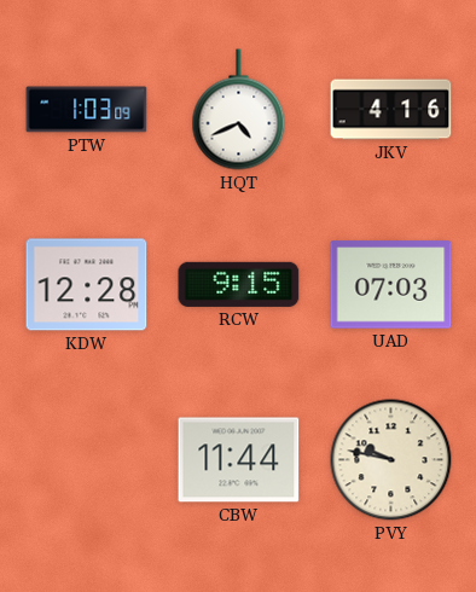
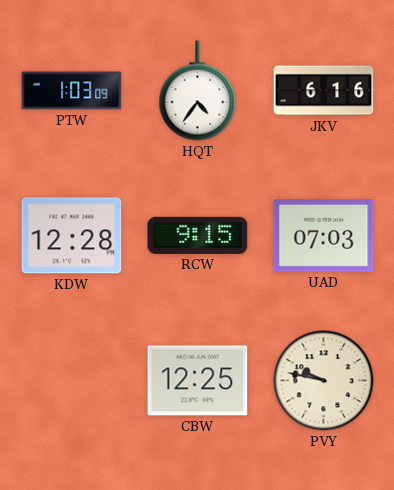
HQT: 4:41 -> 4:36 (198, 91)
JKV: 4:16 -> 6:16 (324, 91)
CBW: 11:44 -> 12:25 (198, 381)
